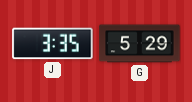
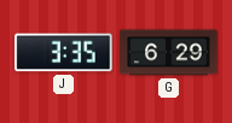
G: 5:29 -> 6:29 (169, 53)
